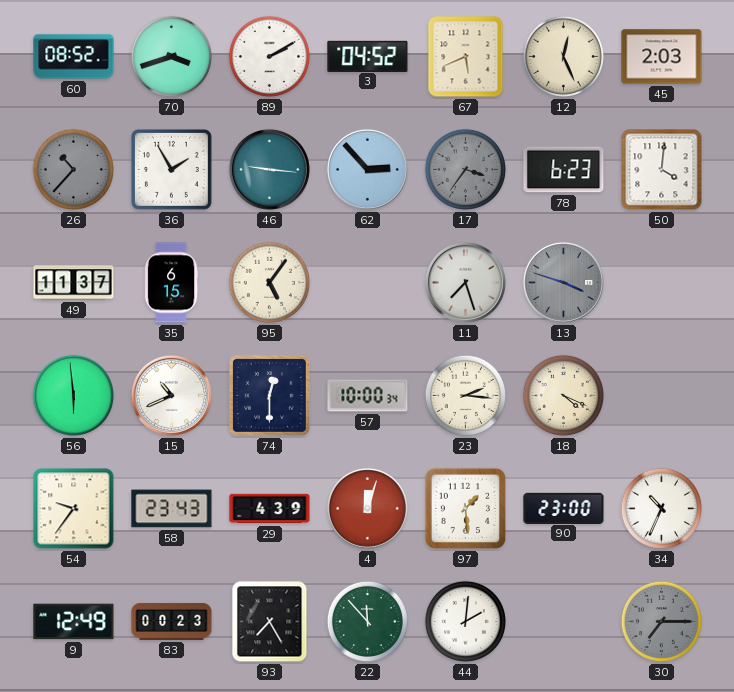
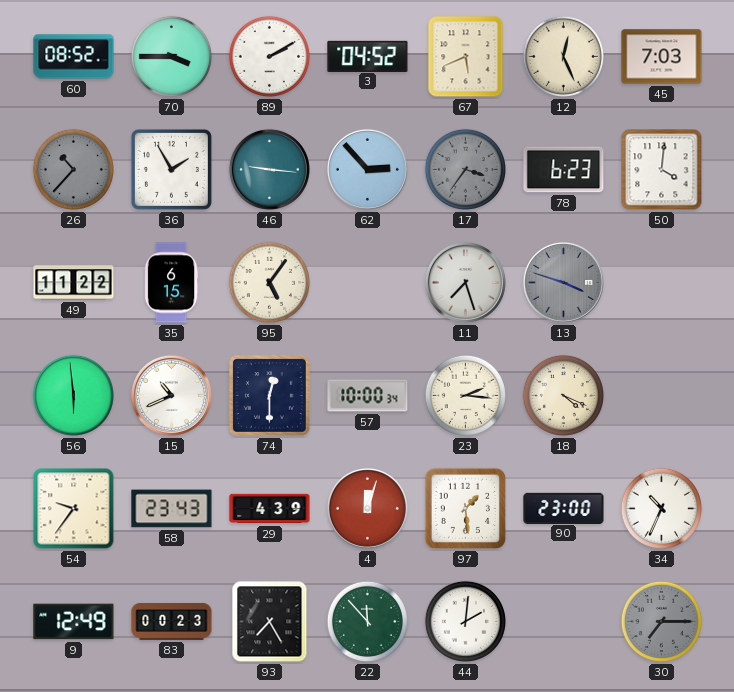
70: 3:42 -> 3:45 (171, 56)
45: 2:03 -> 7:03 (662, 57)
49: 11:37 -> 11:22 (74, 283)
